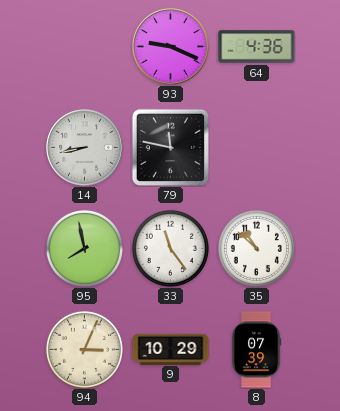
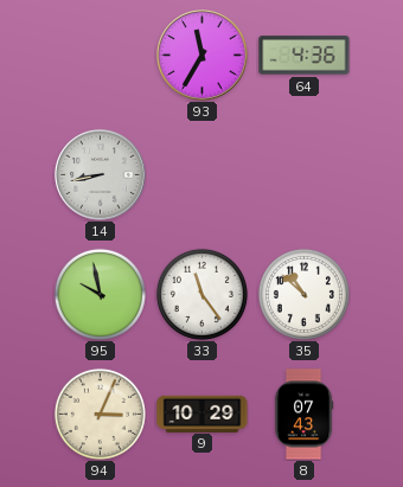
93: 9:19 -> 11:35 (203, 56)
79: 11:47 -> none (170, 147)
95: 7:58 -> 9:58 (100, 294)
8: 07:39 -> 07:43 (303, 415)
